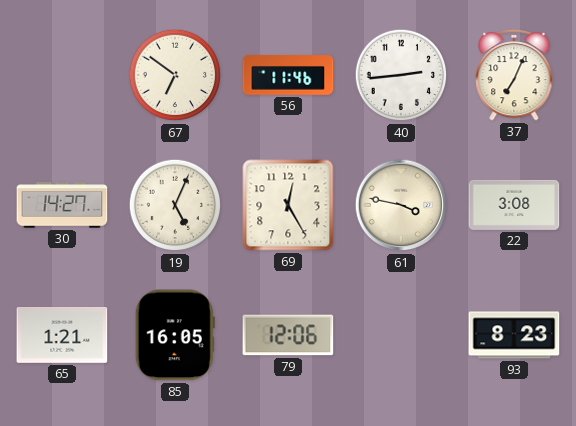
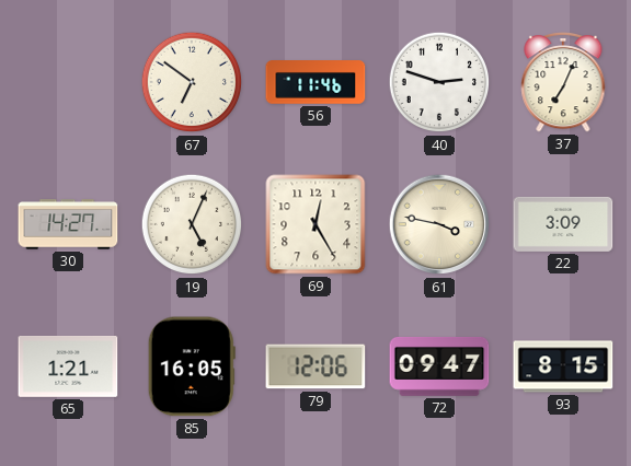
40: 2:44 -> 2:48 (439, 82)
22: 3:08 -> 3:09 (563, 224)
72: none -> 09:47 (439, 366)
93: 8:23 -> 8:15 (563, 366)
